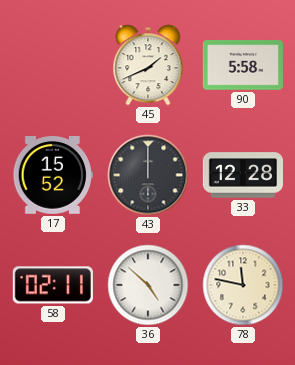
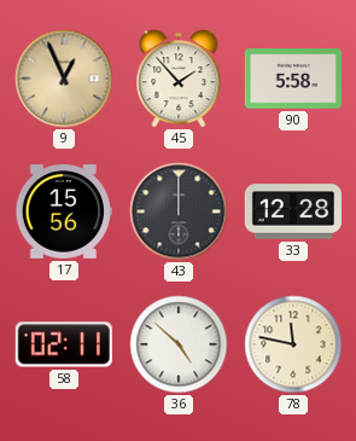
9: none -> 12:56 (64, 79)
45: 1:41 -> 1:53 (179, 79)
17: 15:52 -> 15:56 (64, 213)
